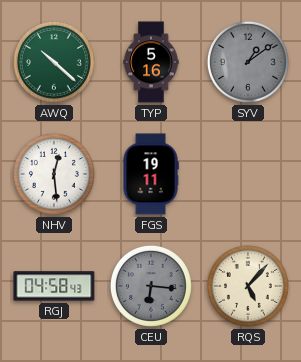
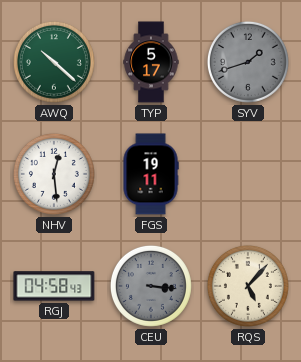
TYP: 5:16 -> 5:17 (151, 62)
SYV: 1:09 -> 1:42 (248, 62)
CEU: 6:16 -> 3:16 (151, 286)
